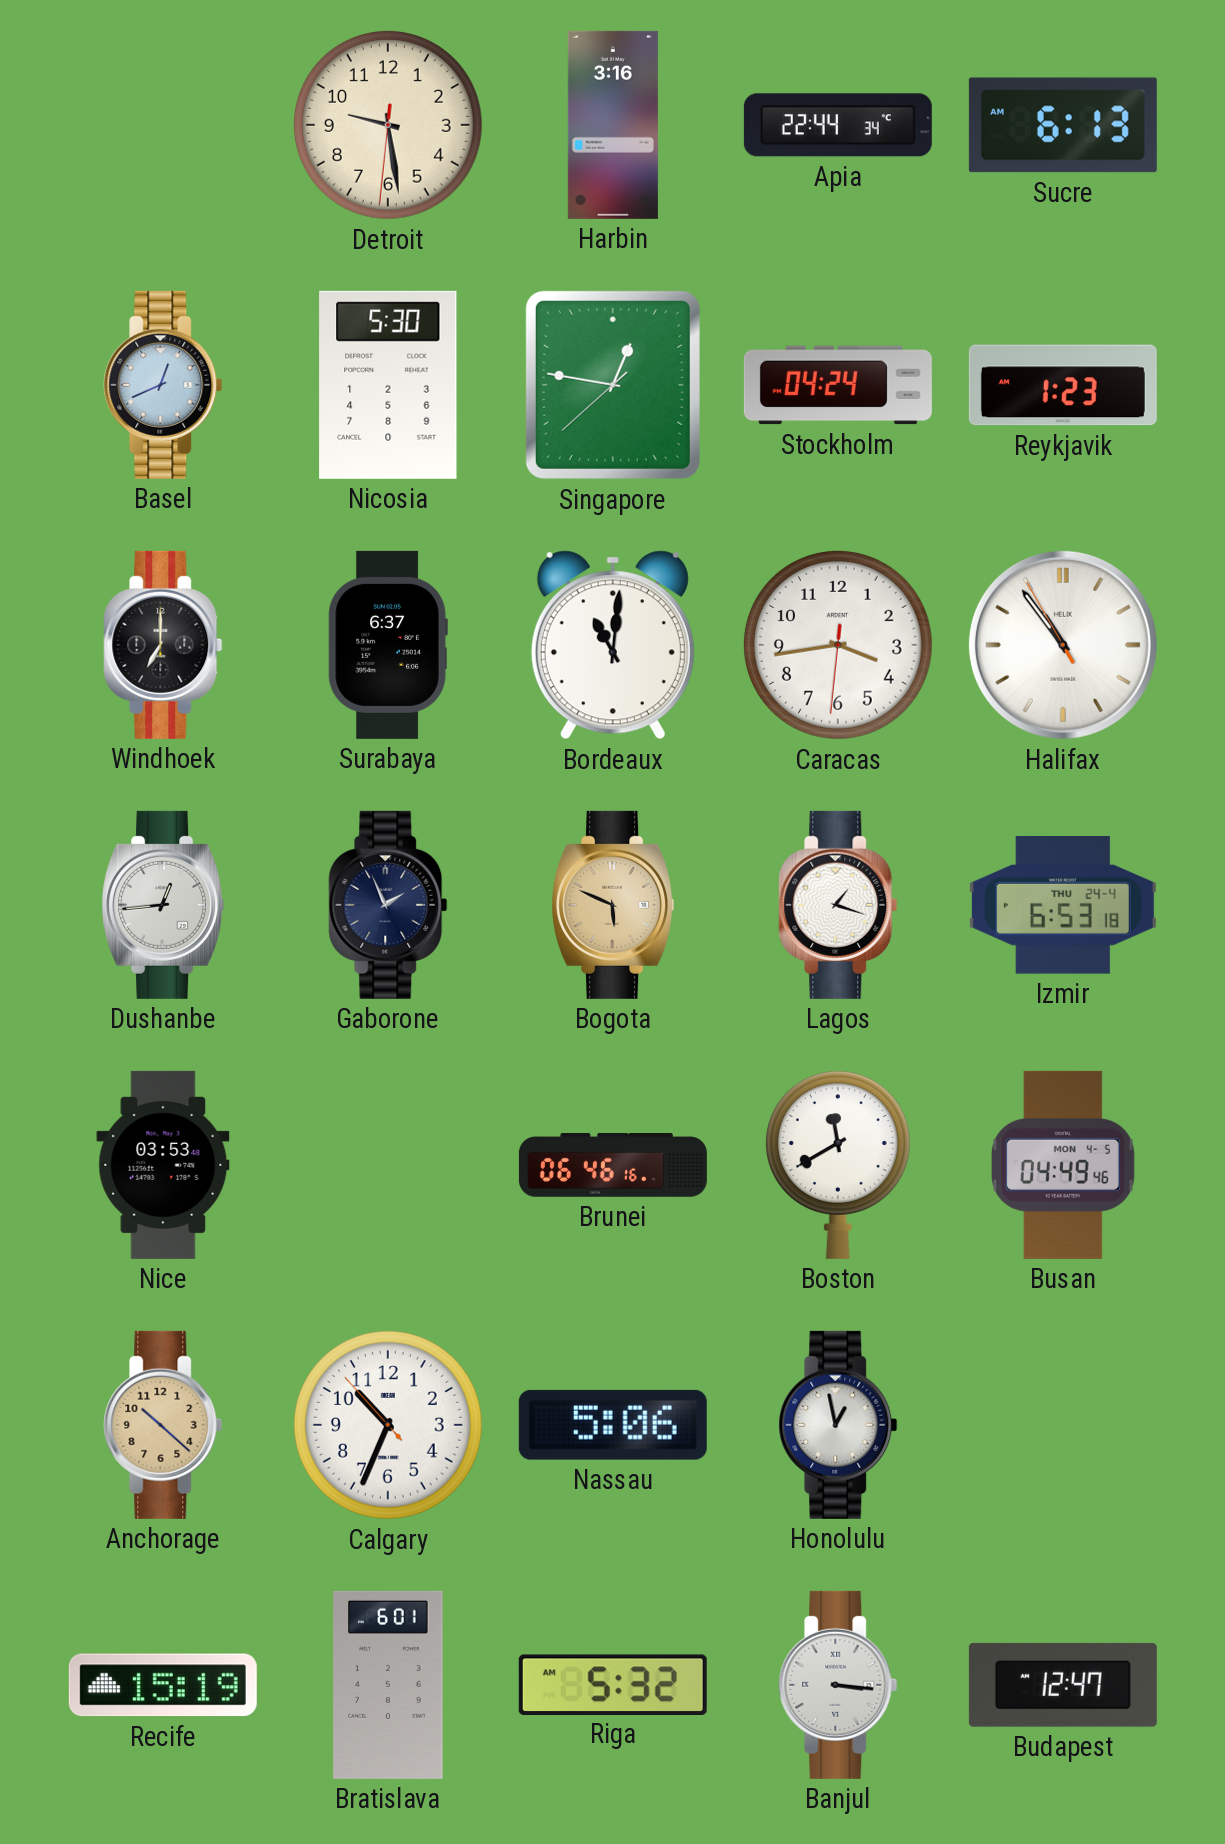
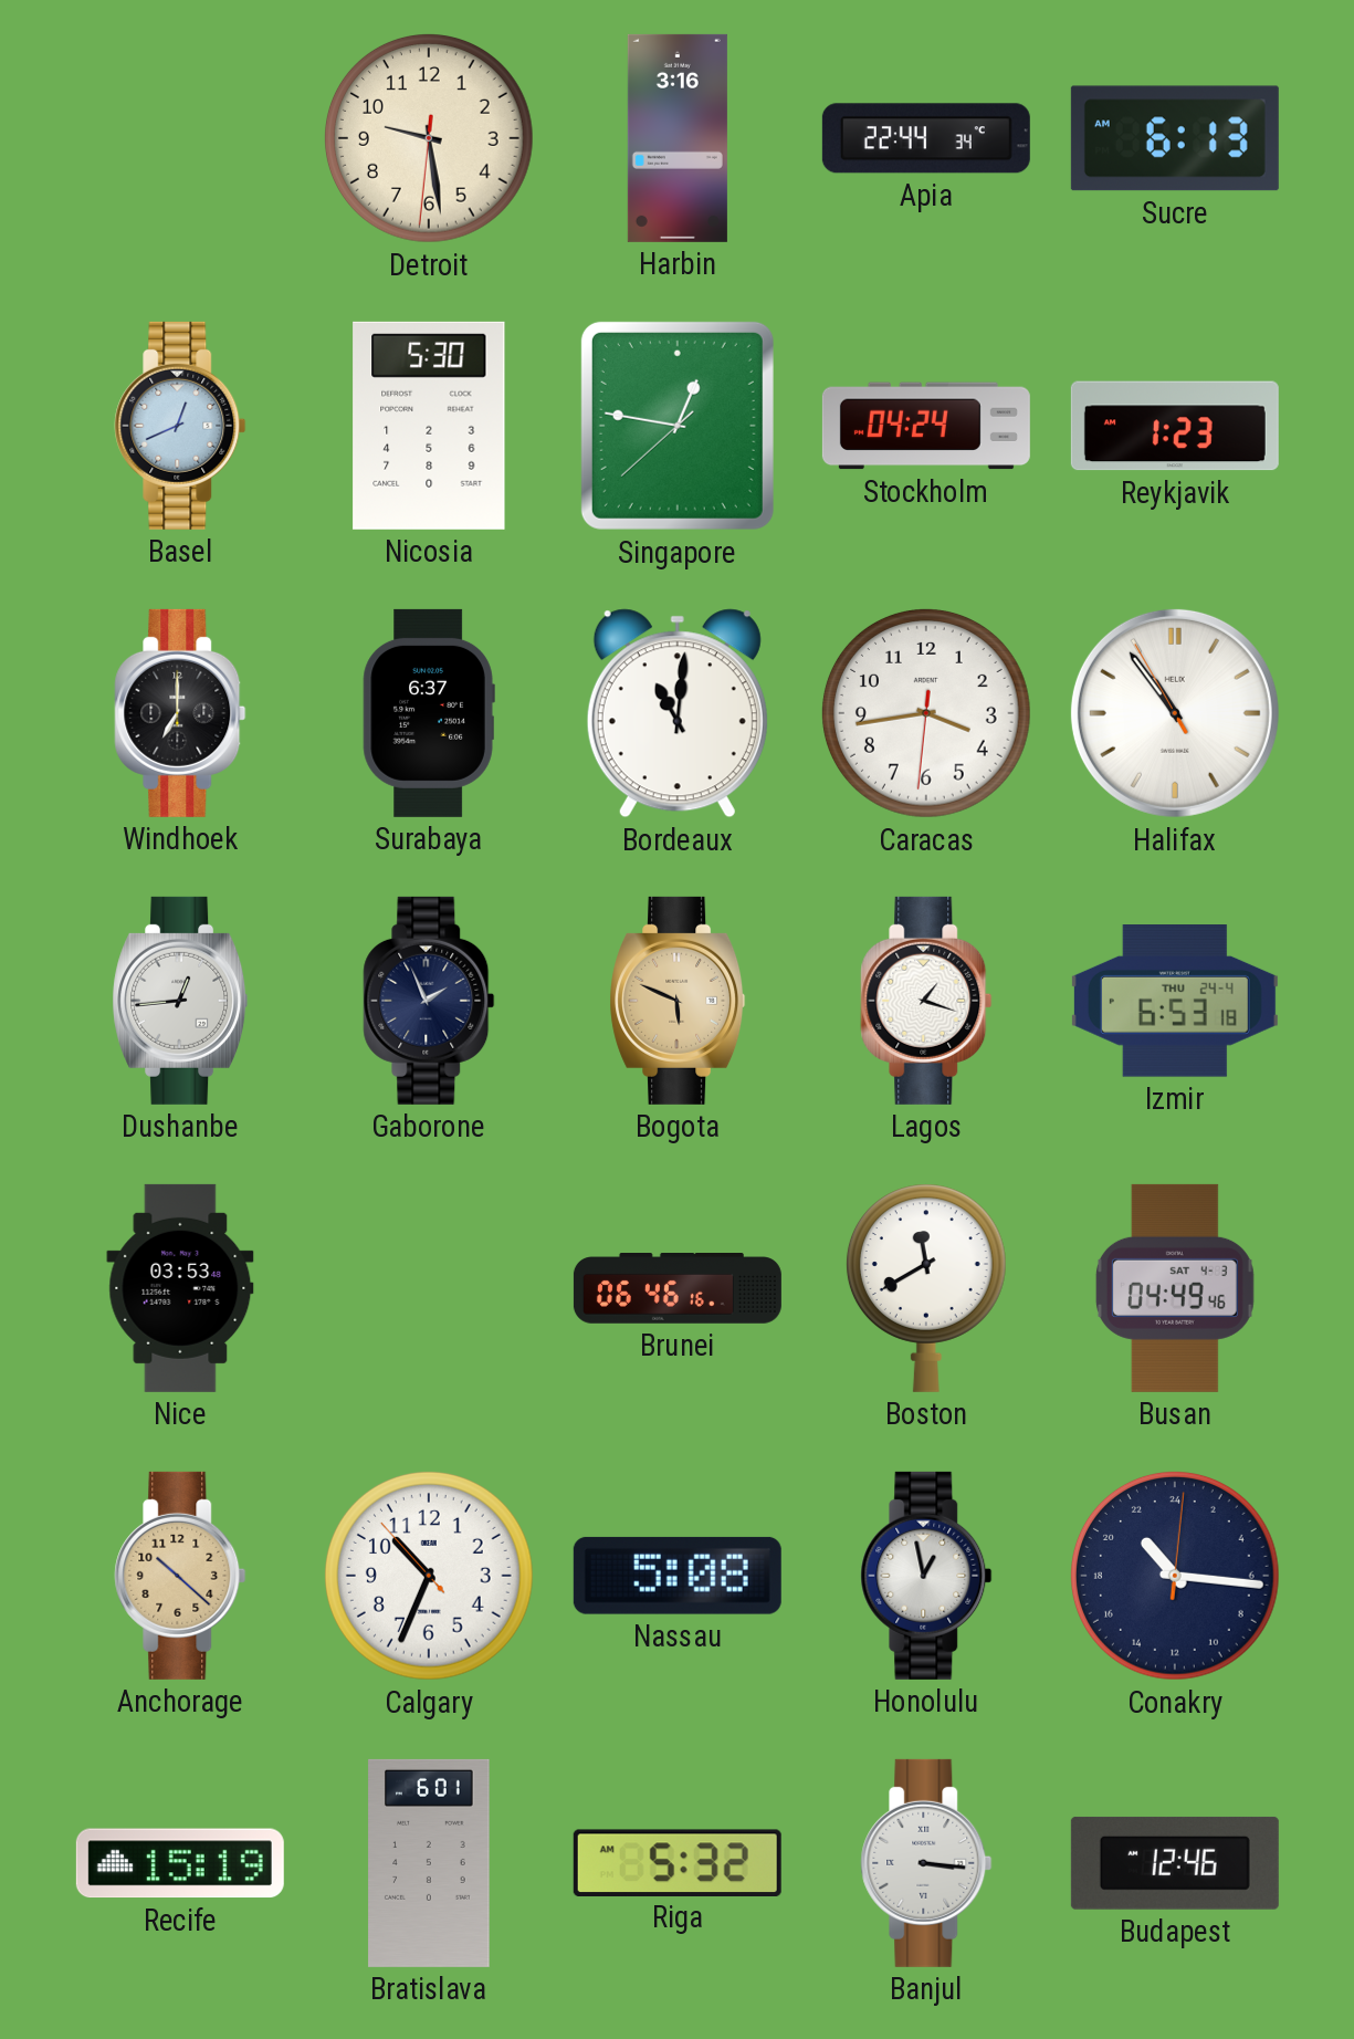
Busan date: MON 4-5 -> SAT 4-3 (1175, 1288)
Nassau: 5:06 -> 5:08 (678, 1576)
Conakry: none -> 21:16 (1175, 1576)
Budapest: 12:47 -> 12:46 (1175, 1863)
